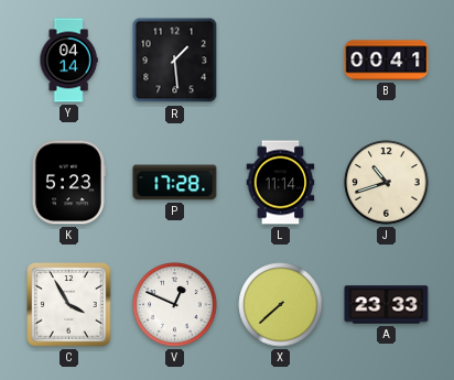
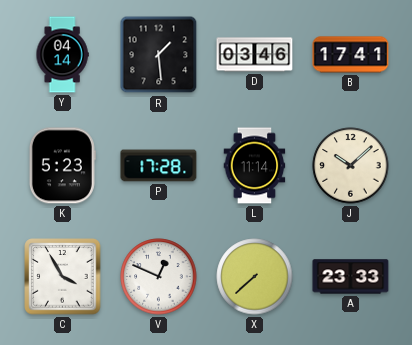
D: none -> 03:46 (255, 55)
B: 00:41 -> 17:41 (351, 55)
J: 10:42 -> 10:08 (351, 166)
